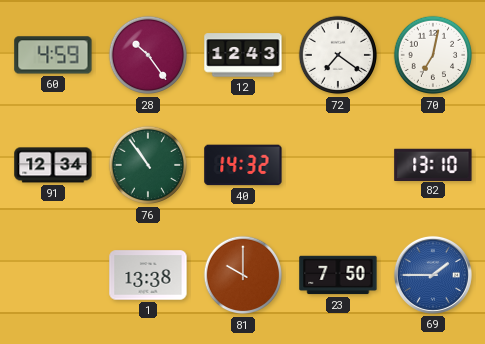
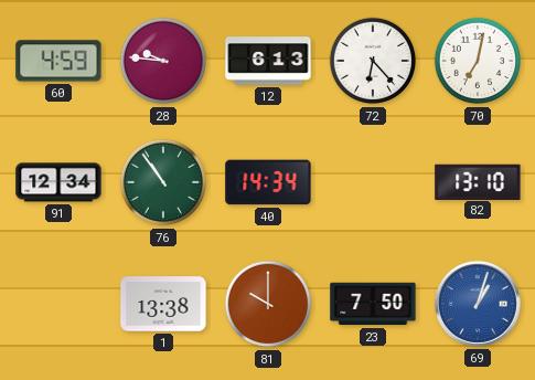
28: 10:24 -> 9:46 (163, 61)
12: 12:43 -> 6:13 (268, 61)
72: 7:21 -> 6:23 (373, 61)
40: 14:32 -> 14:34 (268, 182)
69: 1:45 -> 1:03 (478, 304)
